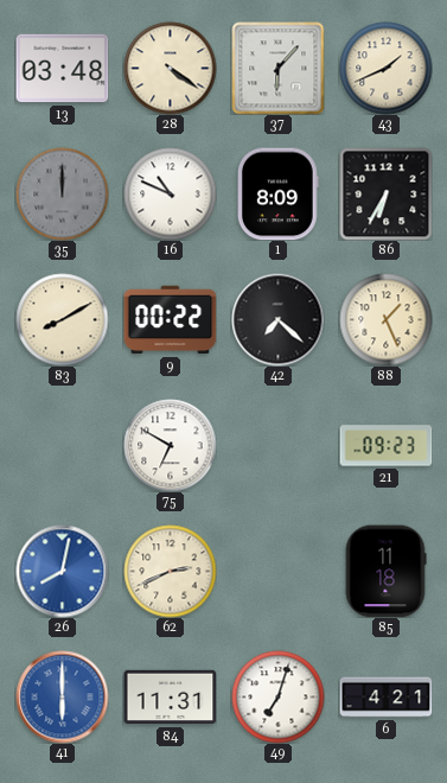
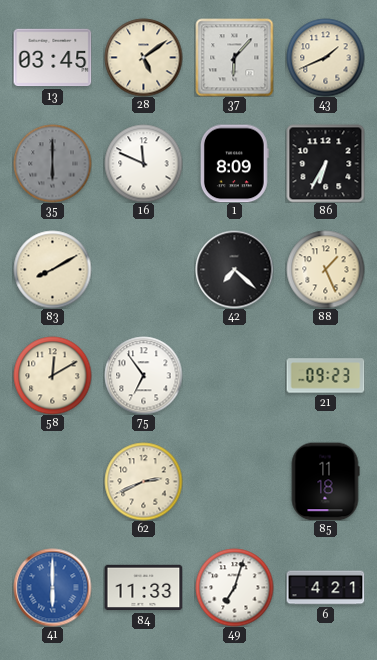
13: 03:48 -> 03:45 (52, 58)
28: 4:21 -> 5:09 (143, 57)
35: 12:00 -> 6:00 (52, 163)
16: 10:49 -> 11:49 (143, 163)
9: 00:22 -> none (170, 320)
58: none -> 12:10 (52, 375)
75: 6:50 -> 6:54 (143, 375)
26: 8:02 -> none (62, 571)
84: 11:31 -> 11:33 (143, 588)
